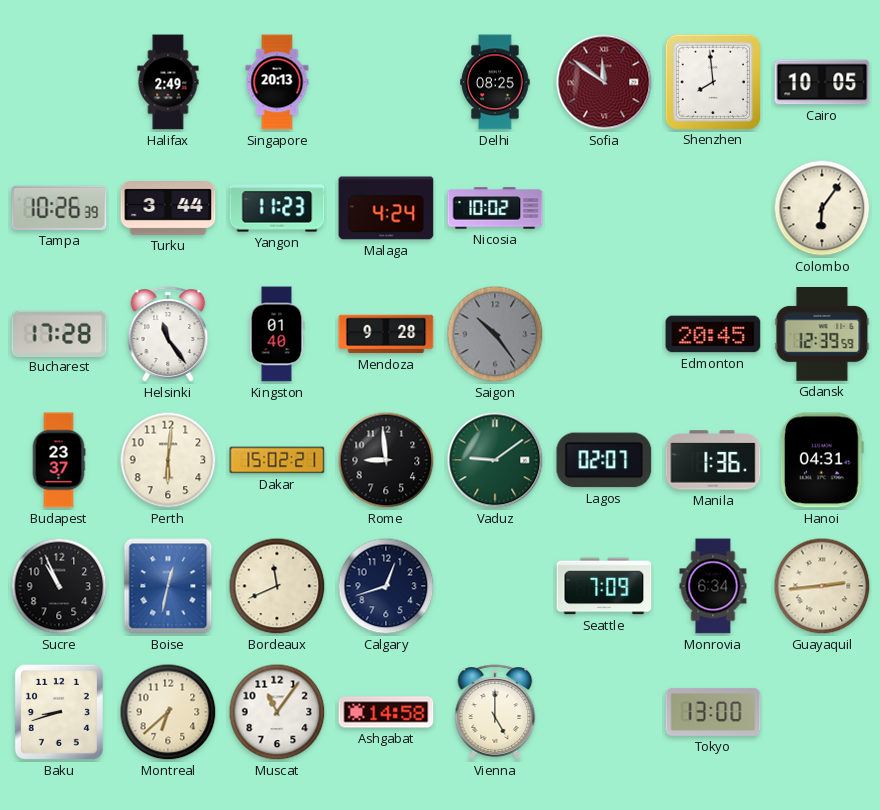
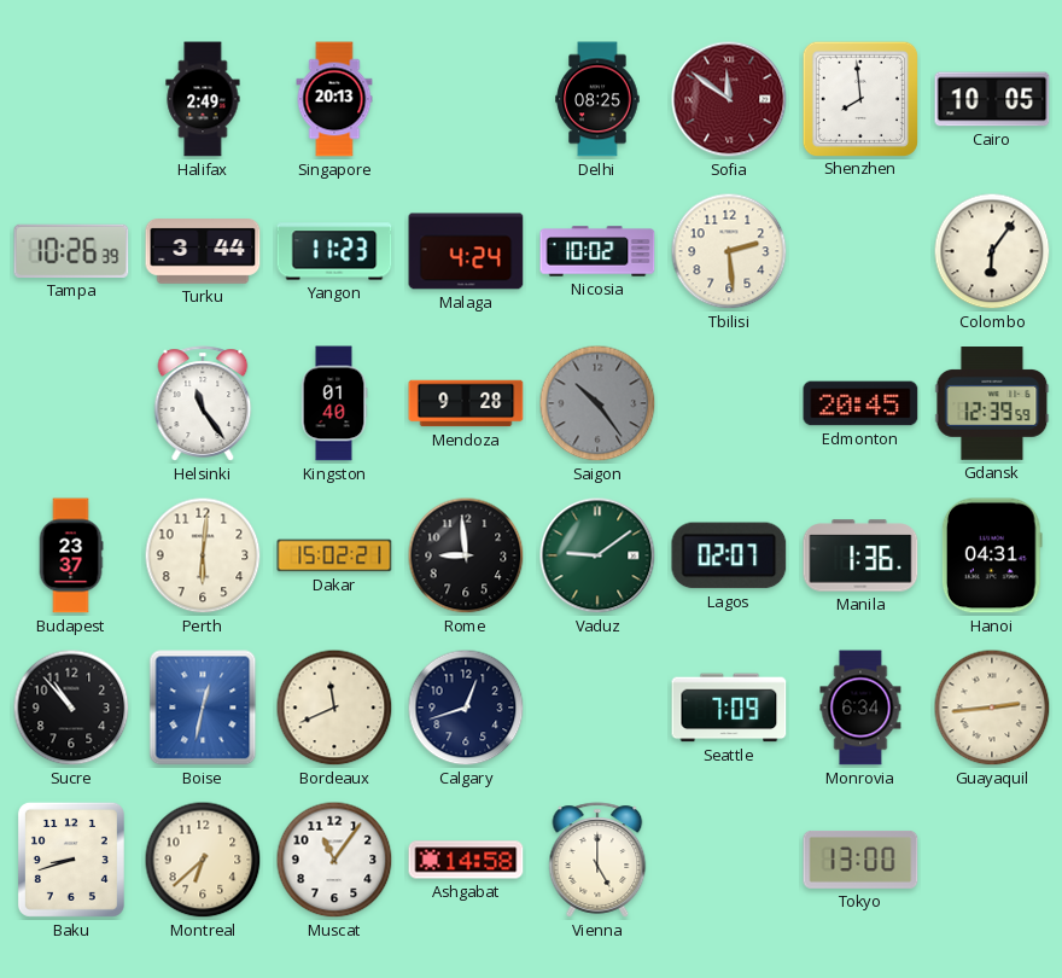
Tbilisi: none -> 2:29 (729, 251)
Bucharest: 17:28 -> none (59, 333)
Sucre: 10:56 -> 10:53 (71, 708)
